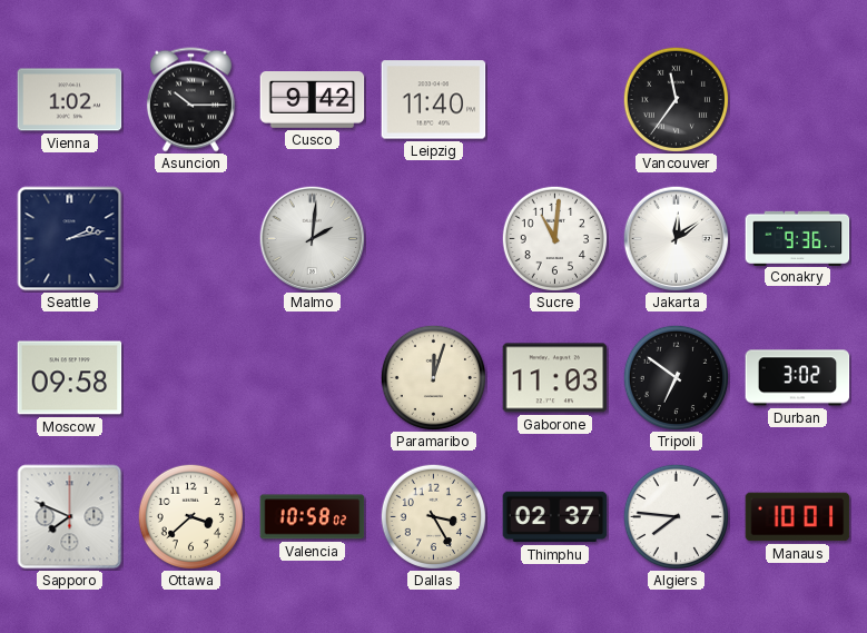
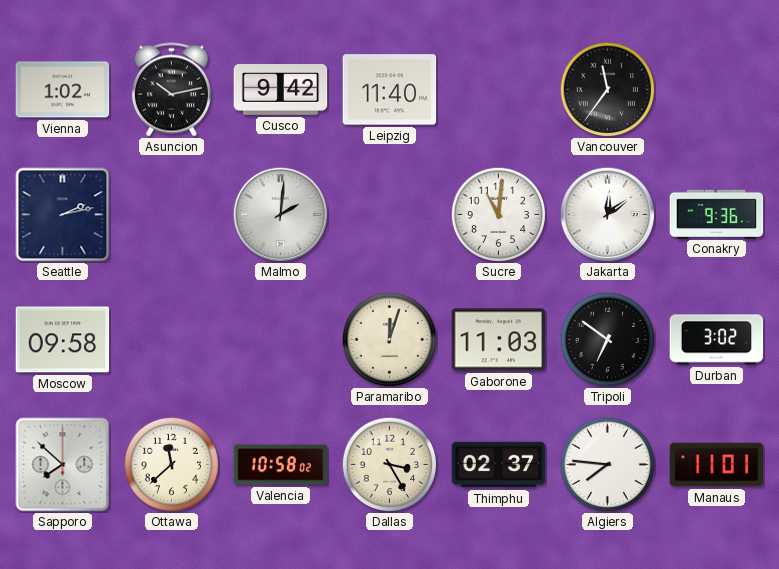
Asuncion: 10:15 -> 10:13 (171, 90)
Sapporo: 7:49 -> 7:52 (63, 465)
Ottawa: 3:38 -> 11:38 (171, 464)
Manaus: 10:01 -> 11:01 (717, 465)
